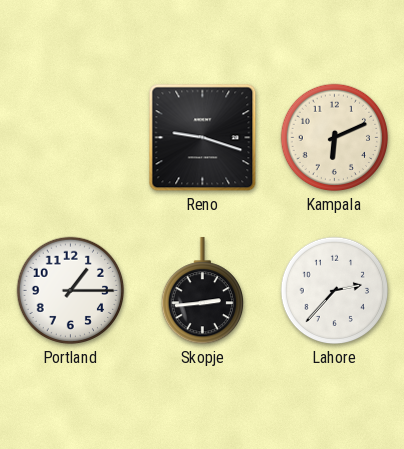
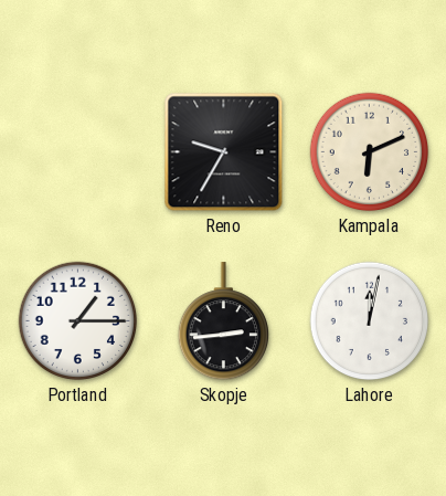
Reno: 9:18 -> 9:35 (224, 152)
Lahore: 2:37 -> 12:02 (370, 321)
